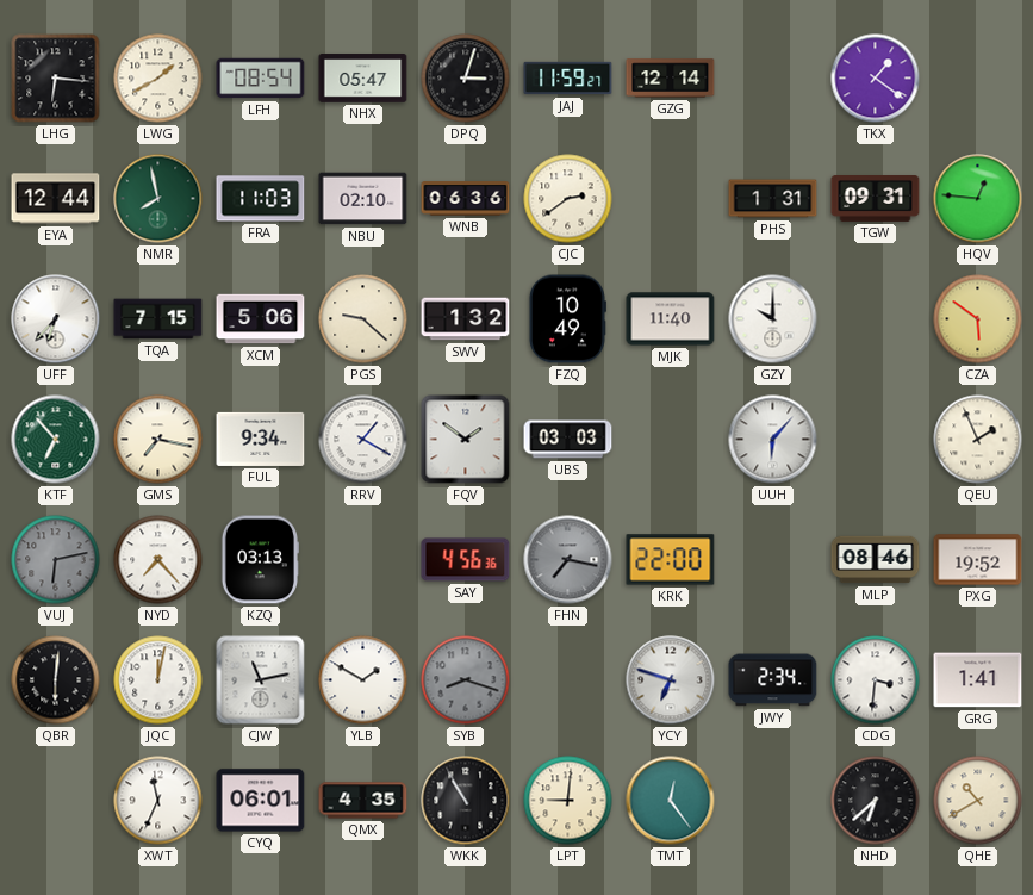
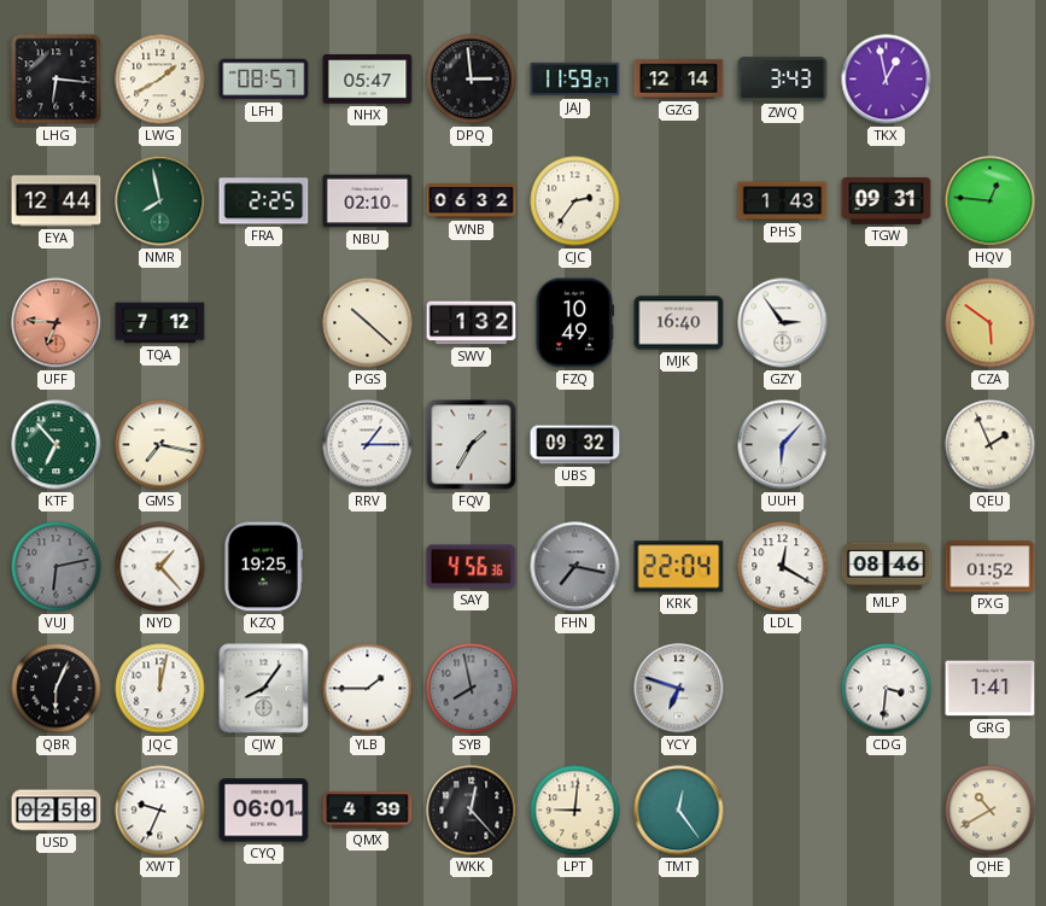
LFH: 08:54 -> 08:57 (264, 80)
DPQ: 3:03 -> 2:59 (472, 80)
ZWQ: none -> 3:43 (783, 78)
TKX: 1:21 -> 12:58 (887, 80)
FRA: 11:03 -> 2:25 (264, 201)
WNB: 06:36 -> 06:32 (472, 201)
CJC: 2:39 -> 2:36 (575, 201)
PHS: 1:31 -> 1:43 (783, 201)
UFF: 6:37 -> 6:46 (57, 323)
UFF dial: white -> salmon (57, 323)
TQA: 7:15 -> 7:12 (160, 323)
XCM: 5:06 -> none (261, 319)
PGS: 9:22 -> 10:22 (368, 323)
MJK: 11:40 -> 16:40 (679, 323)
GZY: 10:00 -> 2:54 (783, 323)
FUL: 9:34 -> none (261, 439)
RRV: 1:20 -> 1:15 (368, 445)
FQV: 1:51 -> 1:35 (472, 445)
UBS: 03:03 -> 09:32 (575, 445)
NYD: 7:23 -> 1:23 (160, 567)
KZQ: 03:13 -> 19:25 (262, 567)
KRK: 22:00 -> 22:04 (679, 567)
LDL: none -> 12:20 (783, 567)
PXG: 19:52 -> 01:52 (991, 567)
QBR: 6:01 -> 6:04 (57, 689)
CJW: 11:13 -> 8:06 (264, 689)
YLB: 1:50 -> 1:45 (368, 689)
SYB: 8:18 -> 7:58 (472, 689)
JWY: 2:34 -> none (773, 680)
USD: none -> 02:58 (57, 811)
XWT: 11:34 -> 9:34 (160, 811)
QMX: 4:35 -> 4:39 (368, 811)
WKK: 10:55 -> 12:23 (472, 811)
NHD: 6:38 -> none (876, 801)
